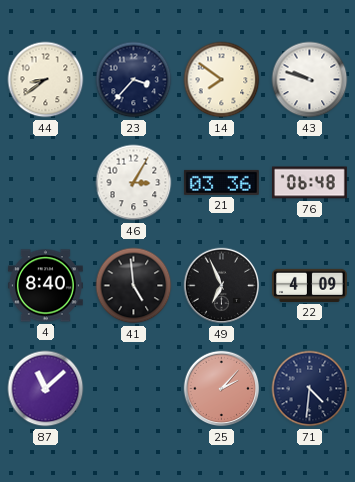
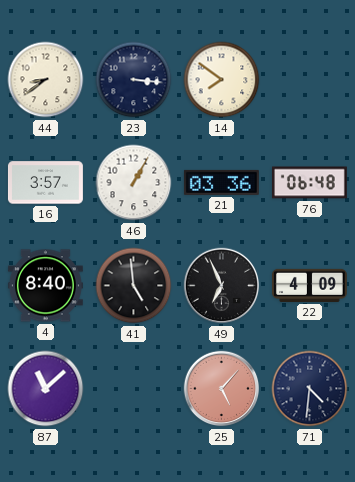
23: 3:37 -> 3:16 (134, 80)
43: 9:48 -> none (310, 80)
16: none -> 3:57 (45, 183)
46: 3:05 -> 1:05 (134, 183)
25: 2:07 -> 5:07 (222, 389)
